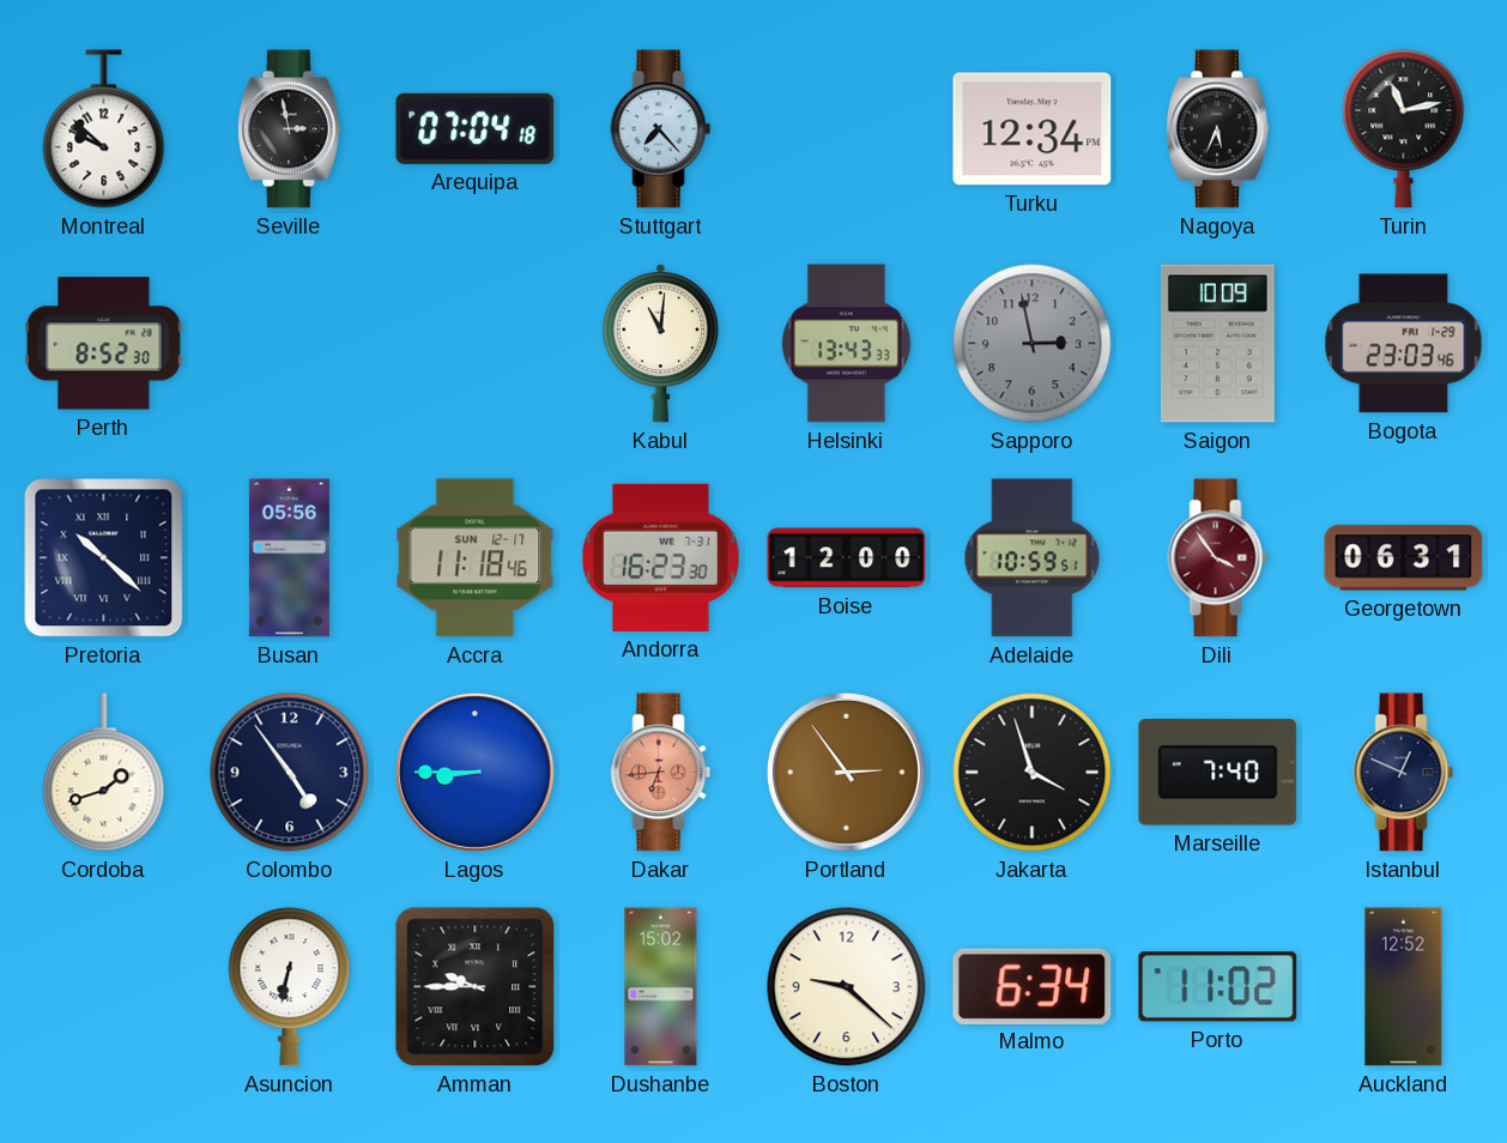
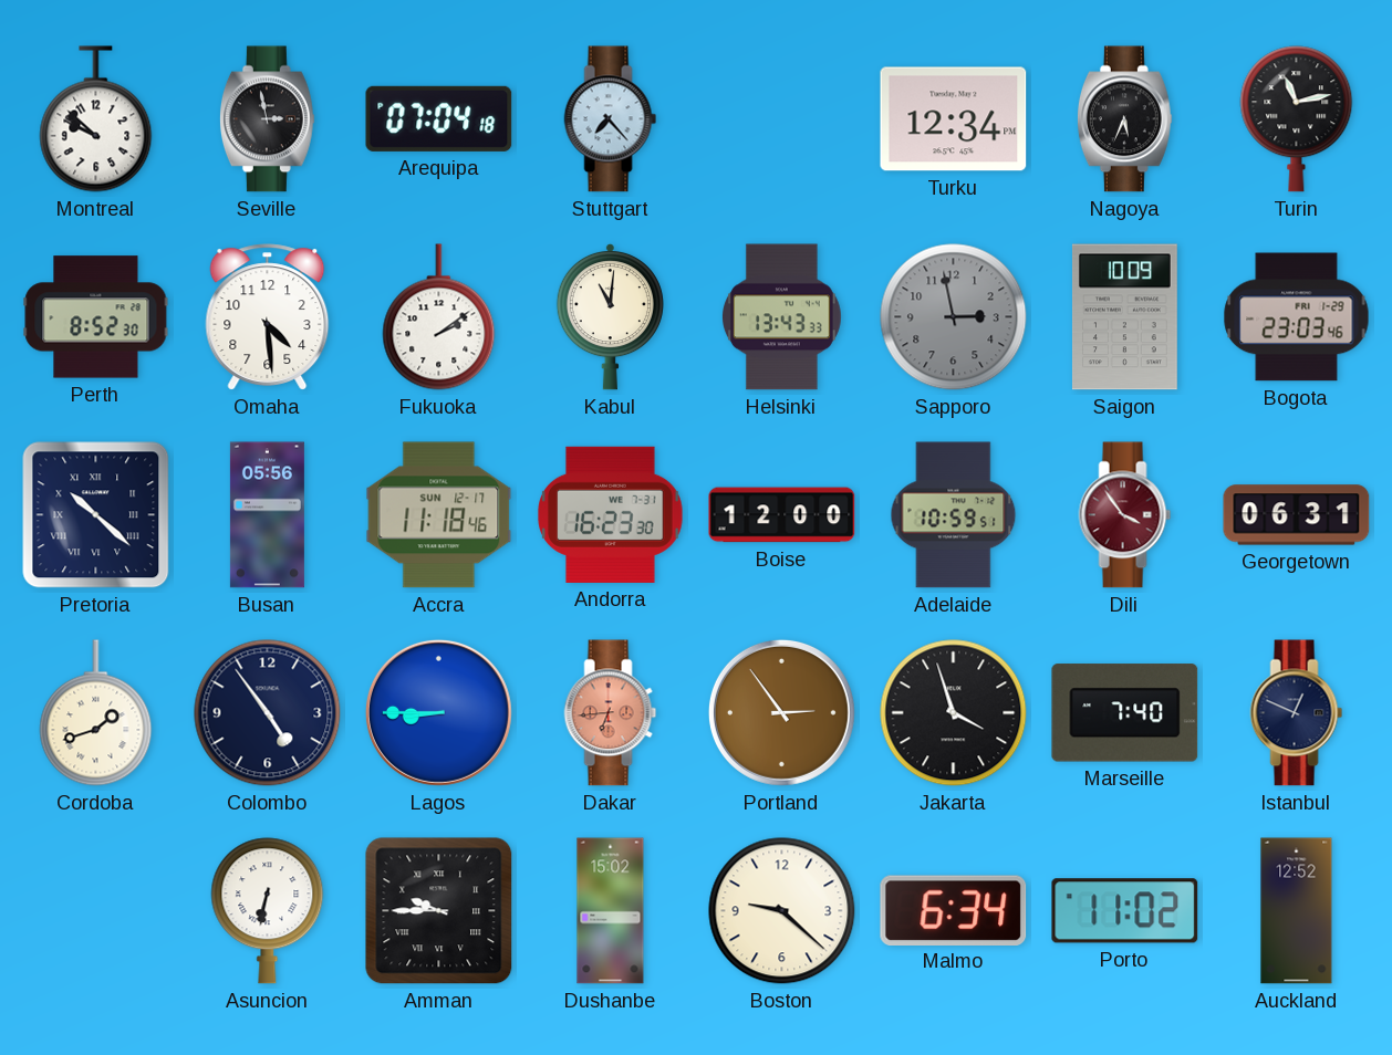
Omaha: none -> 4:29 (268, 317)
Fukuoka: none -> 2:09 (439, 317)
